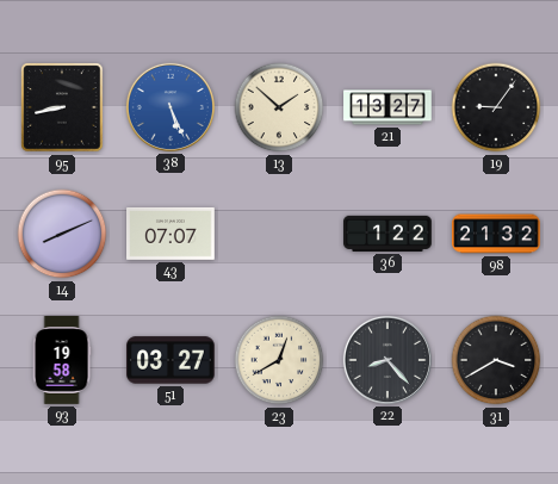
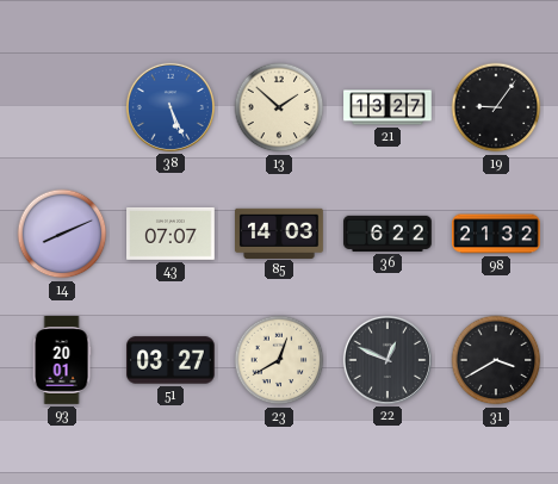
95: 8:43 -> none (62, 107)
85: none -> 14:03 (280, 232)
36: 1:22 -> 6:22 (389, 234)
93: 19:58 -> 20:01 (62, 361)
22: 8:23 -> 12:49 (387, 360)
